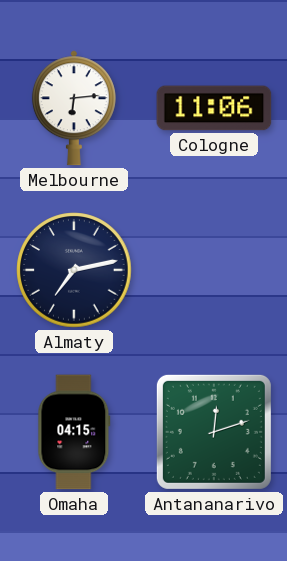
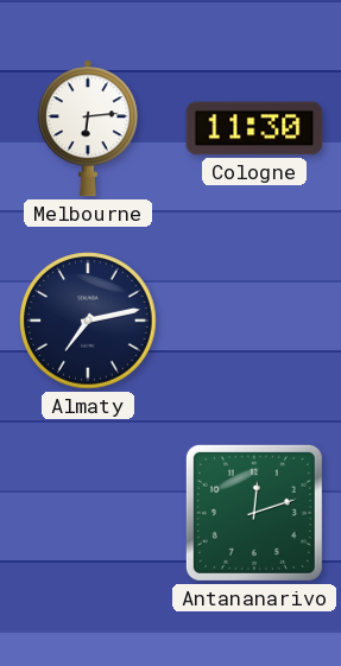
Cologne: 11:06 -> 11:30 (254, 128)
Omaha: 04:15 -> none (74, 432)
